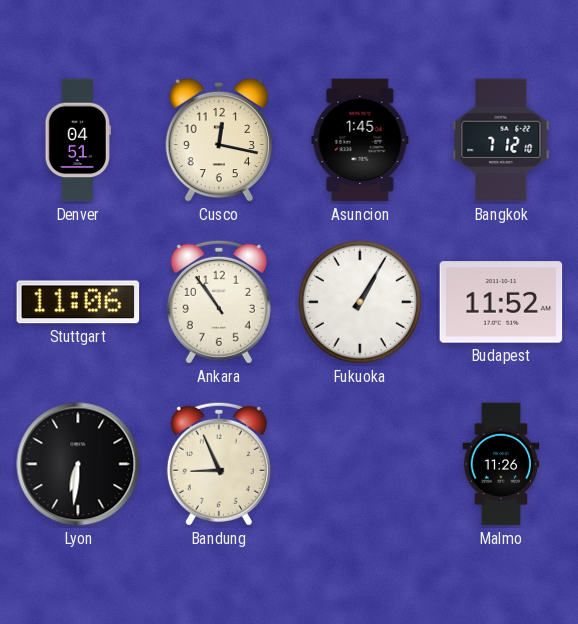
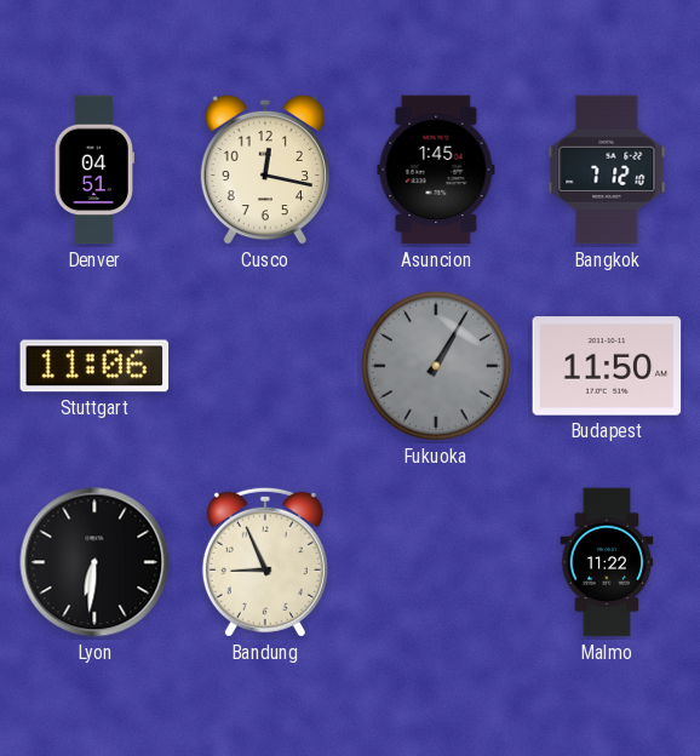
Ankara: 10:54 -> none (219, 302)
Fukuoka dial: white -> grey (436, 366)
Budapest: 11:52 -> 11:50 (607, 366)
Malmo: 11:26 -> 11:22 (607, 562)
